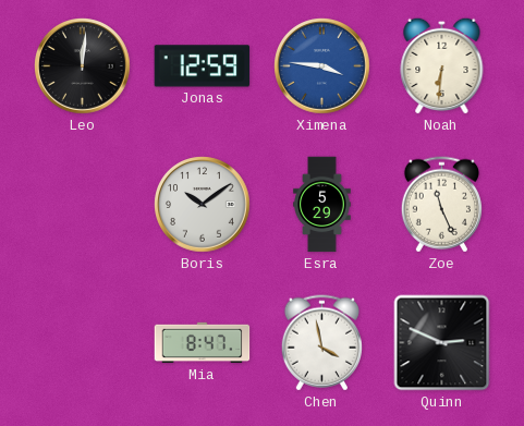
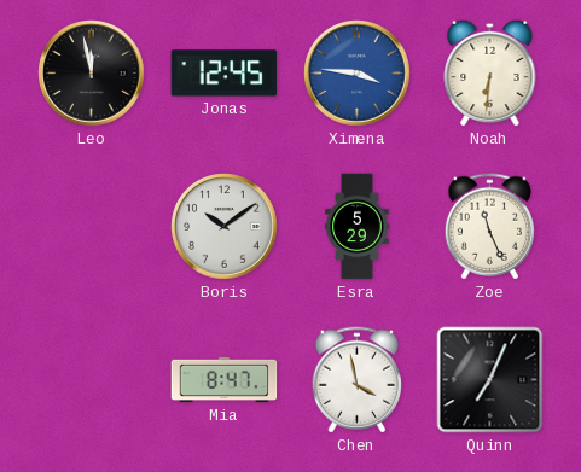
Leo: 12:01 -> 11:58 (92, 74)
Jonas: 12:59 -> 12:45 (225, 74)
Quinn: 2:49 -> 7:04 (490, 380)
